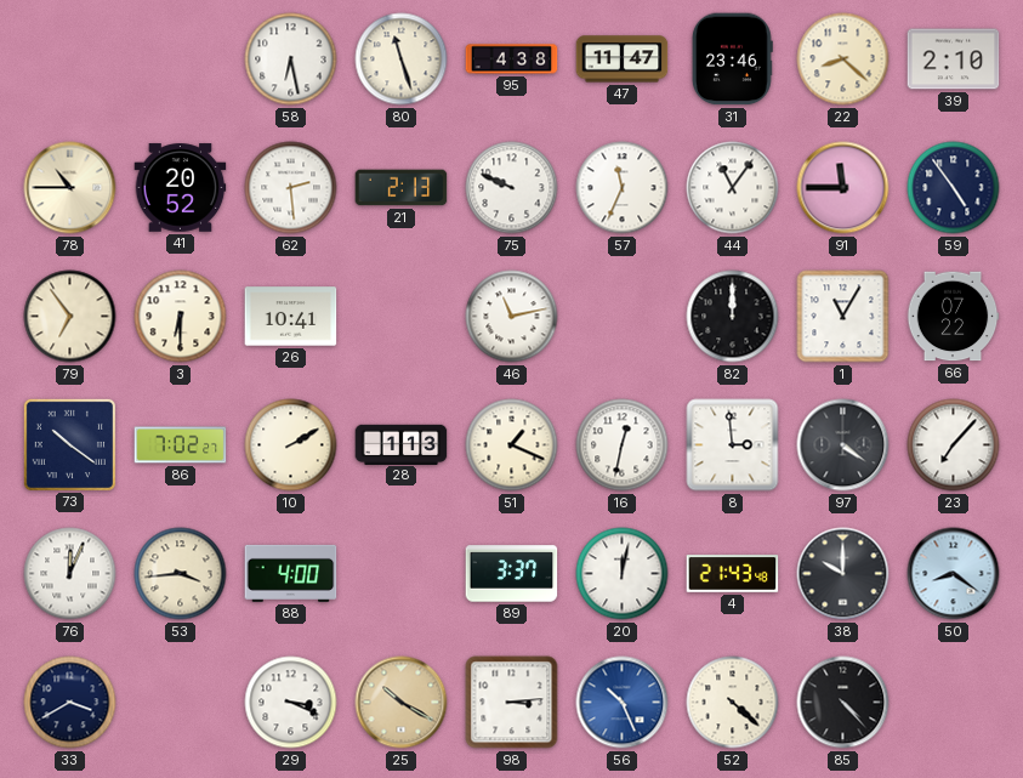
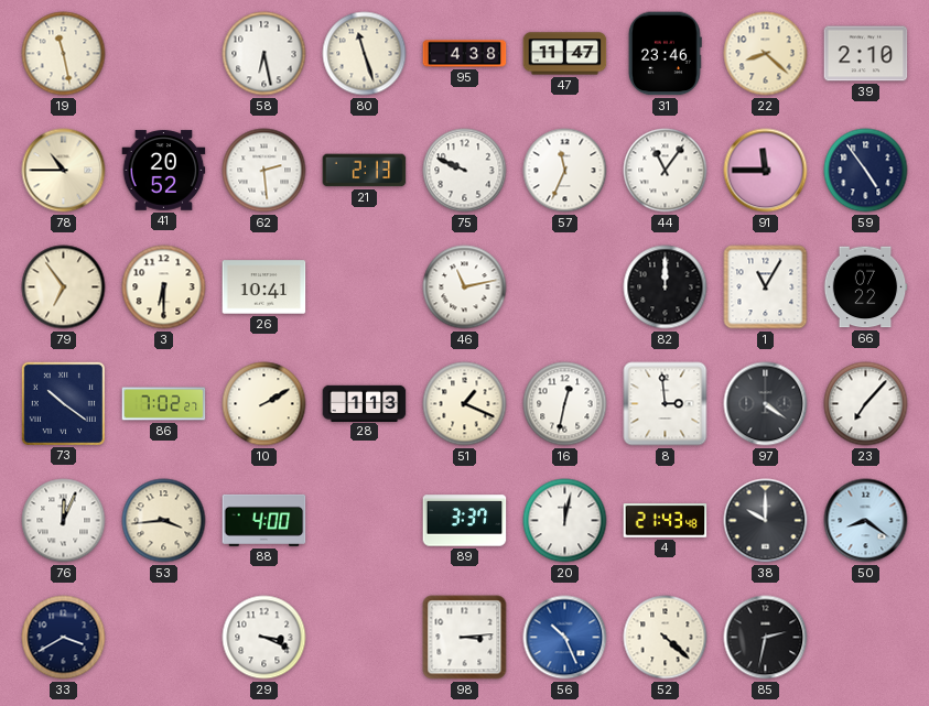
19: none -> 11:28 (64, 54)
25: 10:20 -> none (402, 703)
85: 4:23 -> 2:32 (766, 638)
